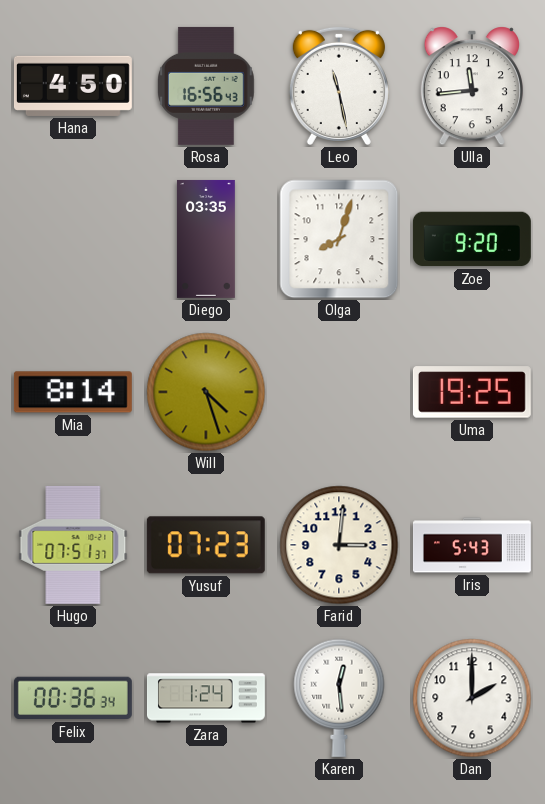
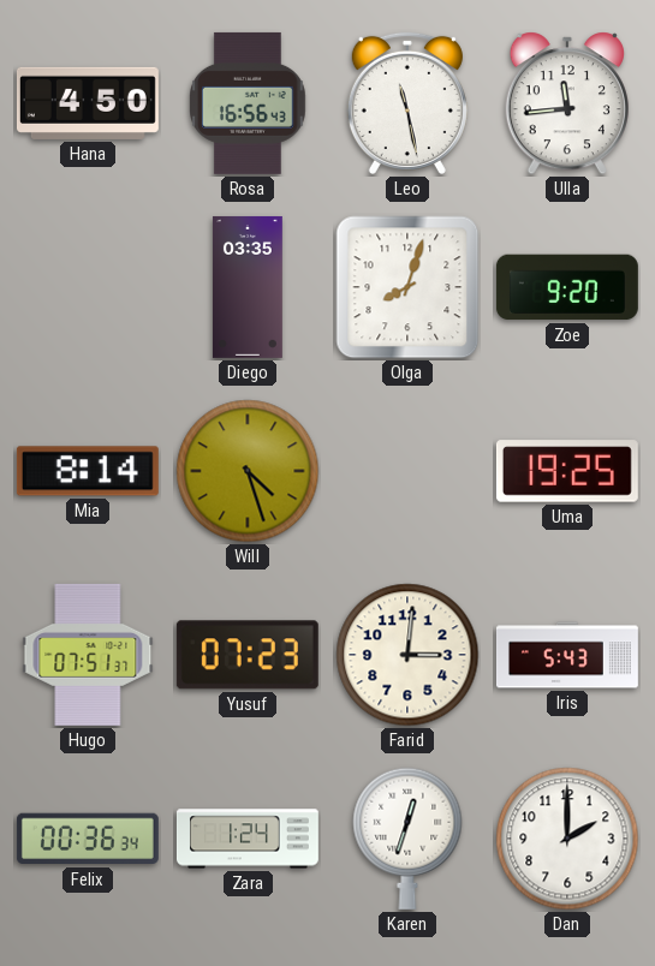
Karen: 12:29 -> 12:33 (407, 839)
